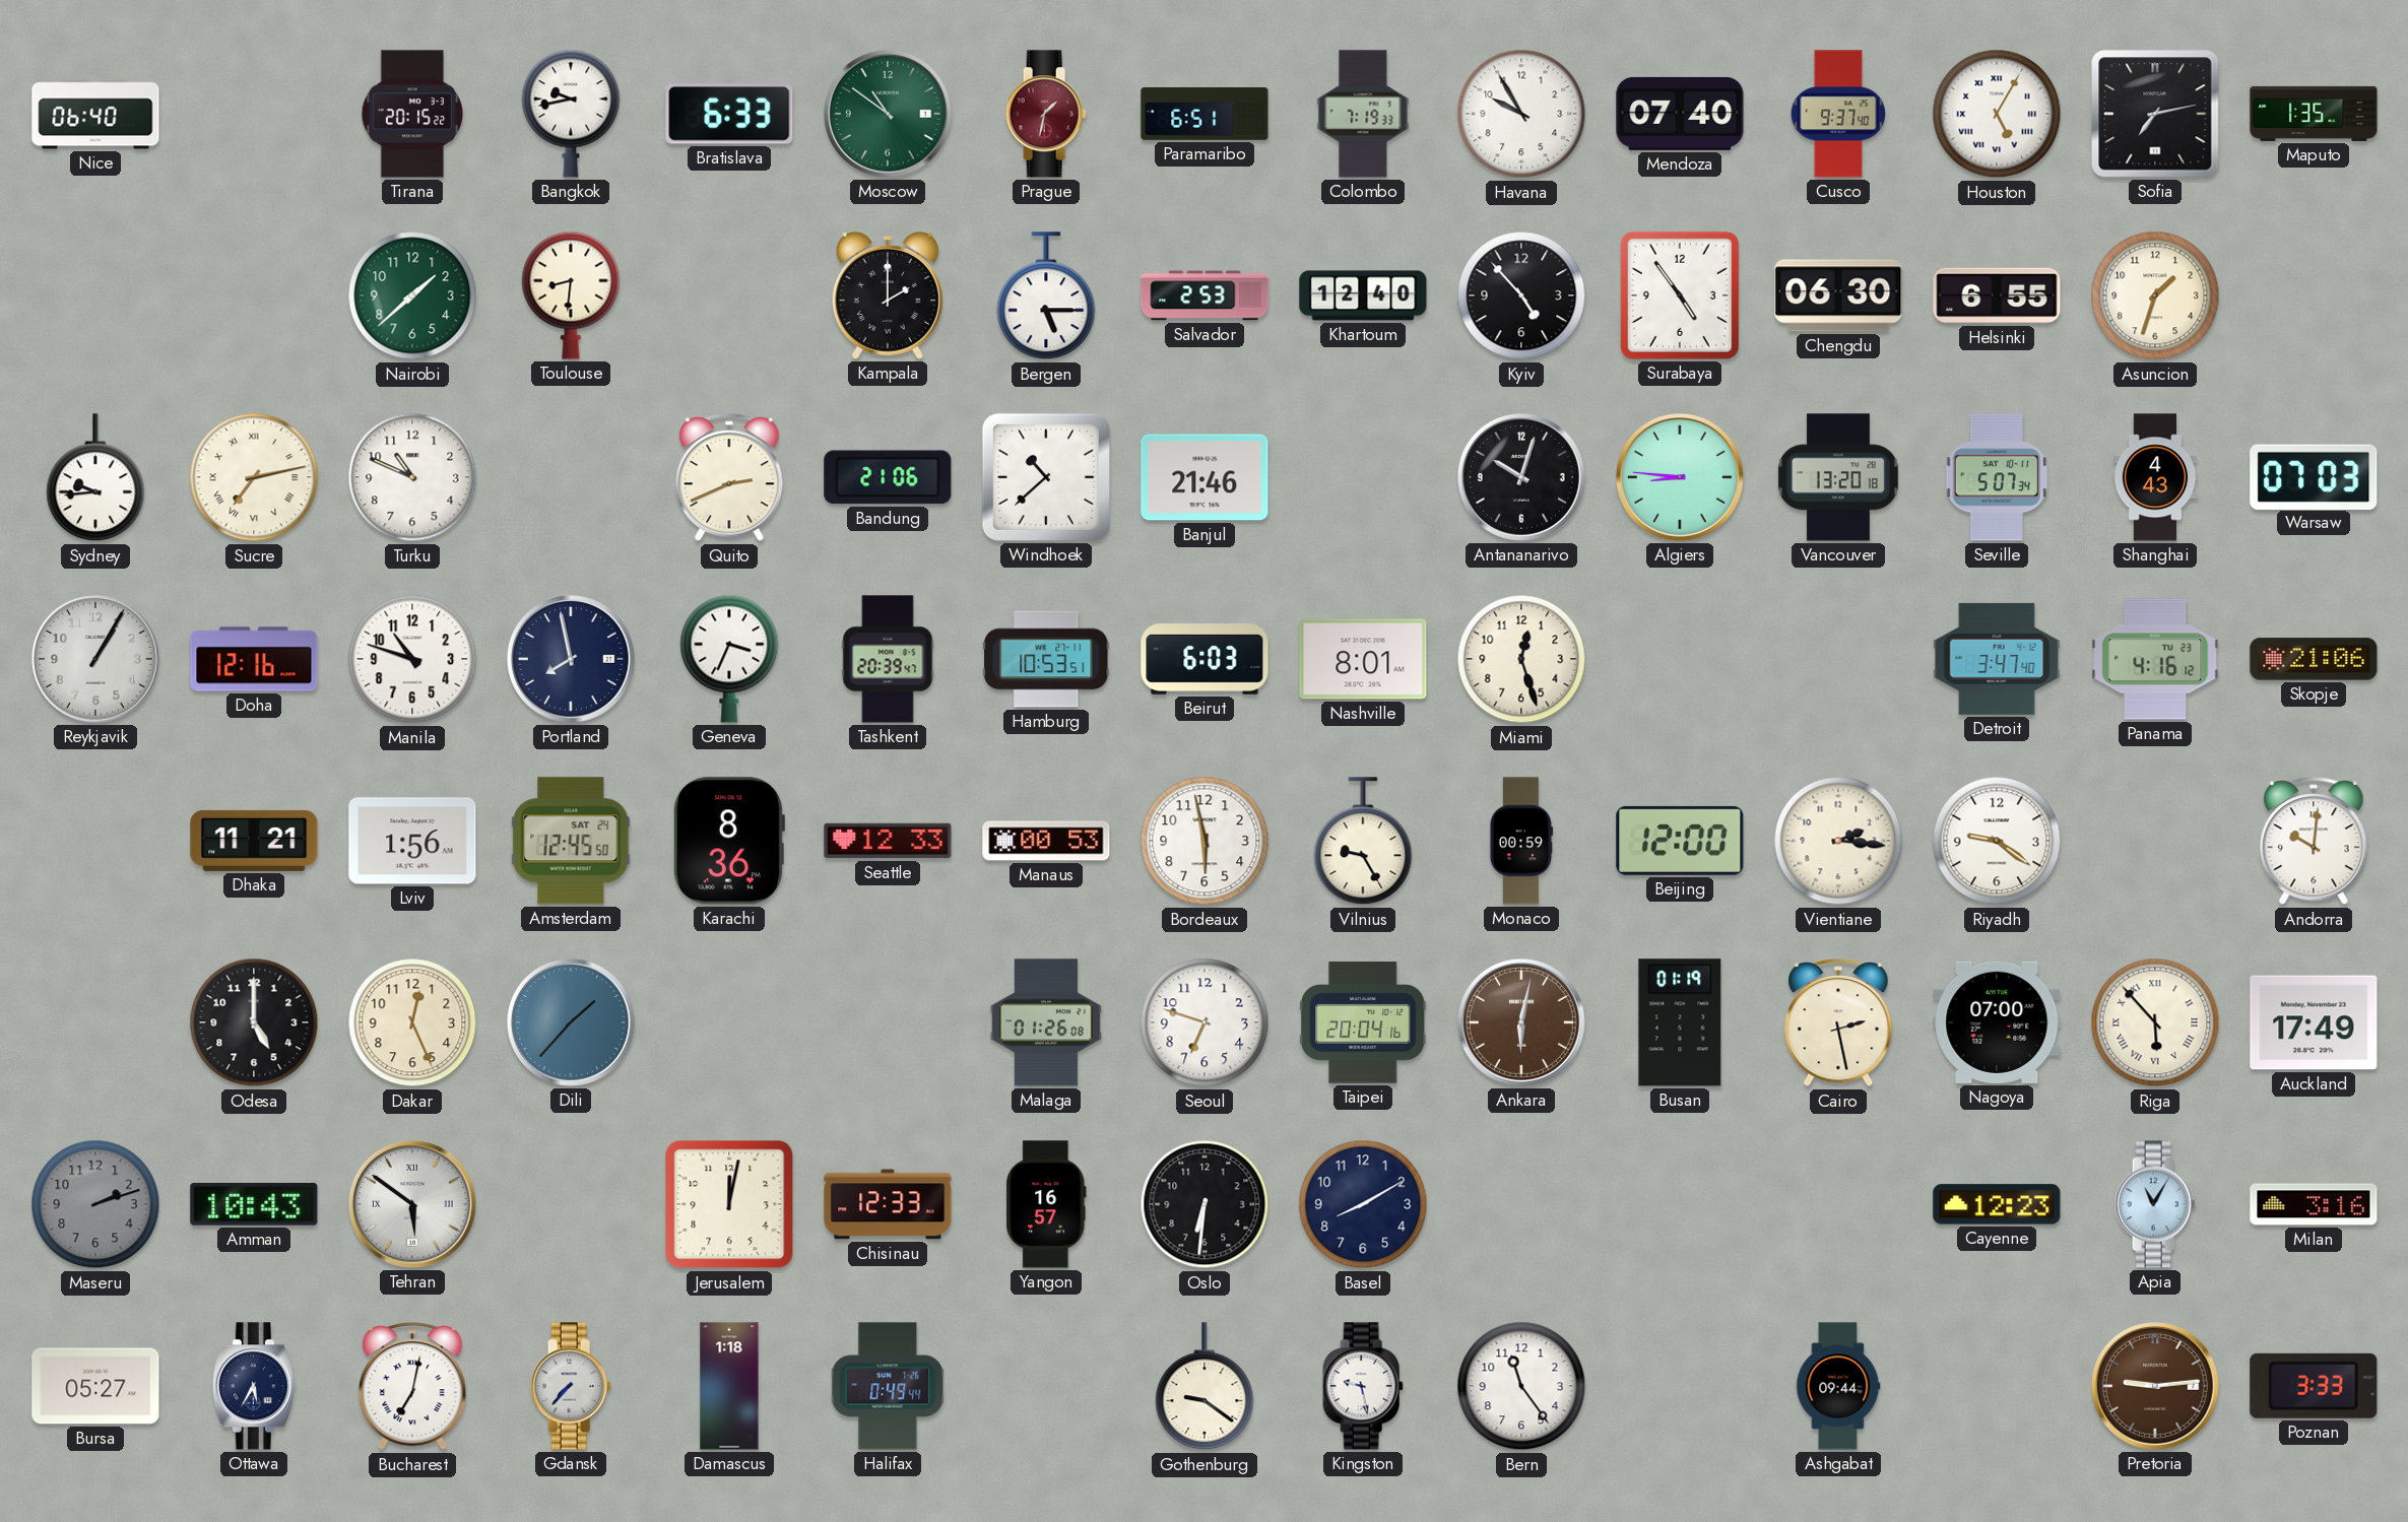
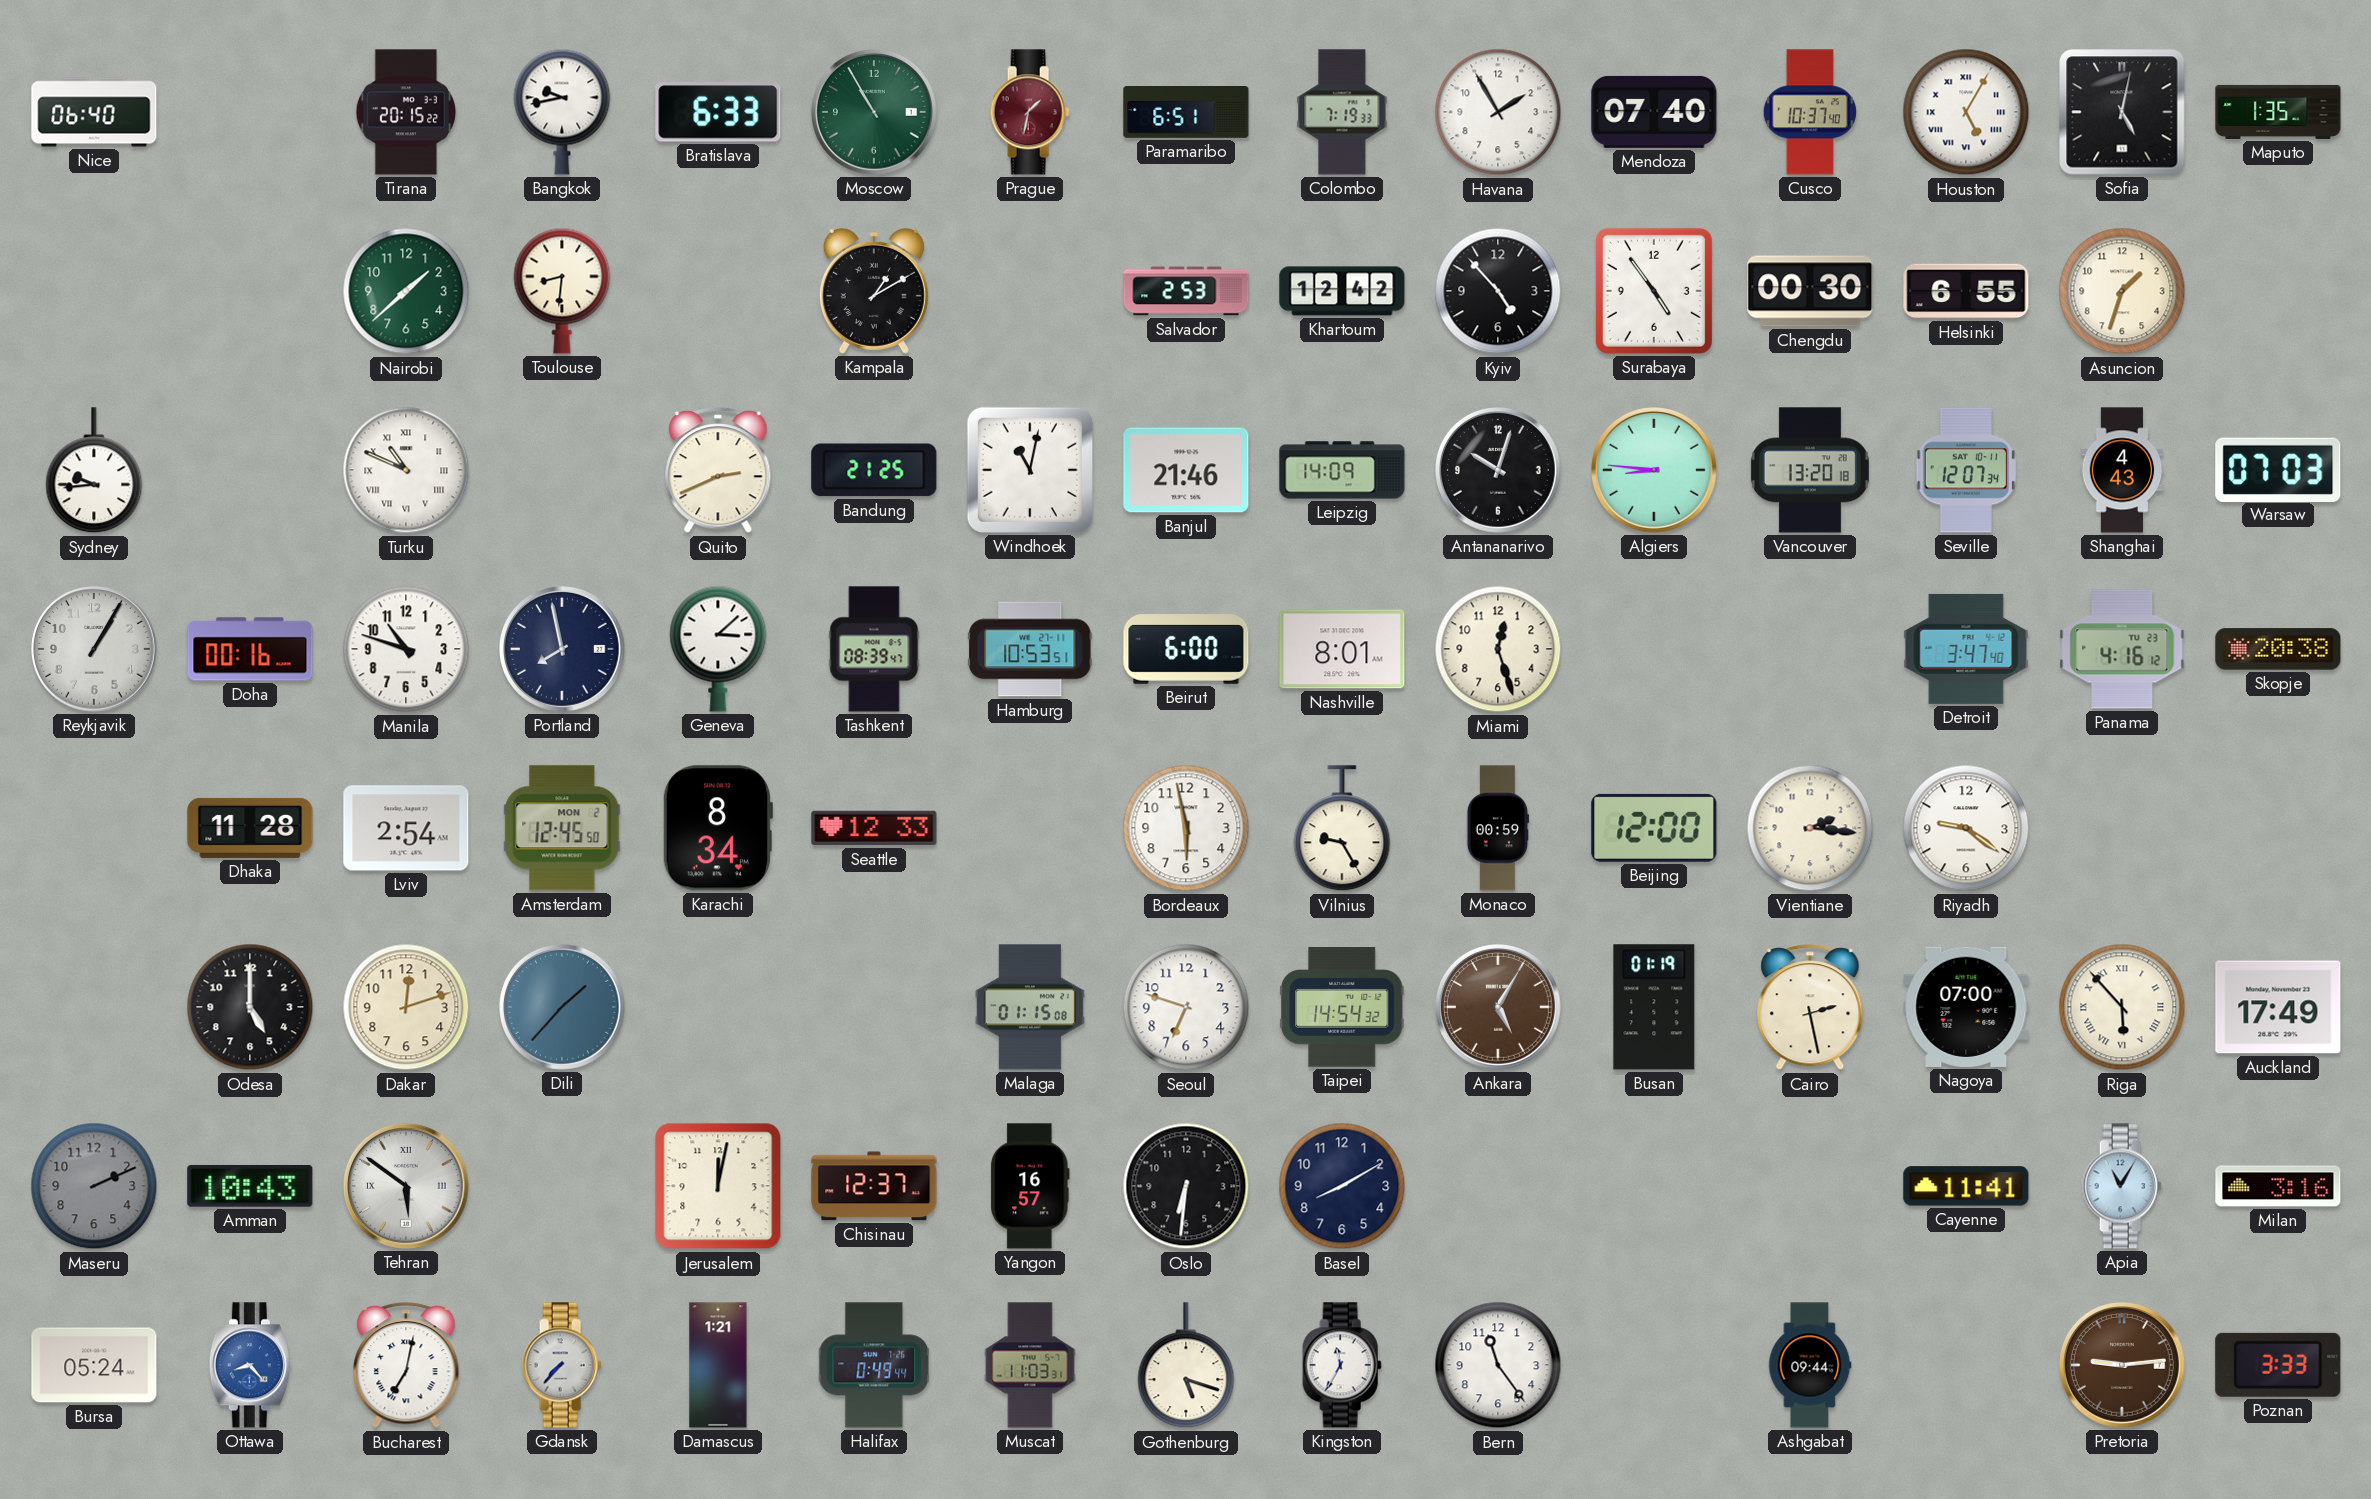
Moscow: 10:51 -> 10:55 (875, 113)
Havana: 9:55 -> 1:55 (1498, 112)
Cusco: 9:37 -> 10:37 (1810, 112)
Sofia: 7:13 -> 5:02 (2122, 112)
Kampala: 2:00 -> 1:10 (874, 291)
Bergen: 5:15 -> none (1046, 296)
Khartoum: 12:40 -> 12:42 (1342, 291)
Chengdu: 06:30 -> 00:30 (1810, 291)
Sucre: 7:13 -> none (254, 477)
Turku numerals: Arabic -> Roman (406, 470)
Bandung: 21:06 -> 21:25 (874, 470)
Windhoek: 10:38 -> 11:02 (1030, 470)
Leipzig: none -> 14:09 (1342, 470)
Seville: 5:07 -> 12:07 (1965, 470)
Doha: 12:16 -> 00:16 (250, 649)
Geneva: 3:34 -> 3:08 (718, 649)
Tashkent: 20:39 -> 08:39 (874, 649)
Beirut: 6:03 -> 6:00 (1186, 650)
Skopje: 21:06 -> 20:38 (2278, 649)
Dhaka: 11:21 -> 11:28 (250, 828)
Lviv: 1:56 -> 2:54 (406, 828)
Amsterdam date: SAT 24 -> MON 2 (562, 828)
Karachi: 8:36 -> 8:34 (717, 828)
Manaus: 00:53 -> none (1046, 841)
Andorra: 10:01 -> none (2314, 842)
Dakar: 12:26 -> 12:12 (406, 1007)
Malaga: 01:26 -> 01:15 (1030, 1007)
Taipei: 20:04 -> 14:54 (1342, 1007)
Ankara: 6:02 -> 5:05 (1499, 1008)
Maseru: 2:12 -> 2:11 (94, 1186)
Chisinau: 12:33 -> 12:37 (874, 1186)
Cayenne: 12:23 -> 11:41 (1966, 1186)
Bursa: 05:27 -> 05:24 (94, 1365)
Ottawa: 5:35 -> 8:23 (250, 1365)
Ottawa dial: navy -> blue (250, 1365)
Damascus: 1:18 -> 1:21 (718, 1365)
Muscat: none -> 11:03 (1030, 1365)
Gothenburg: 9:21 -> 5:18 (1186, 1366)
Kingston: 9:28 -> 11:35 (1342, 1365)
